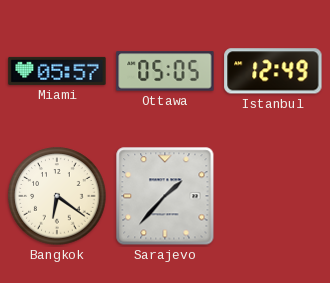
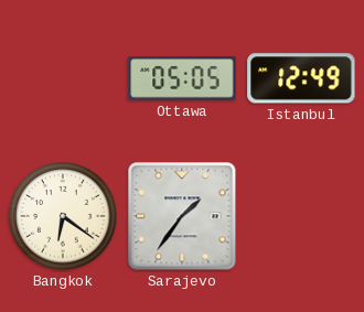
Miami: 05:57 -> none (57, 71)
Sarajevo: 1:37 -> 1:36 (182, 216)
